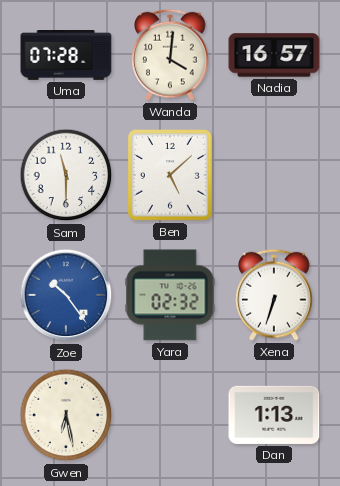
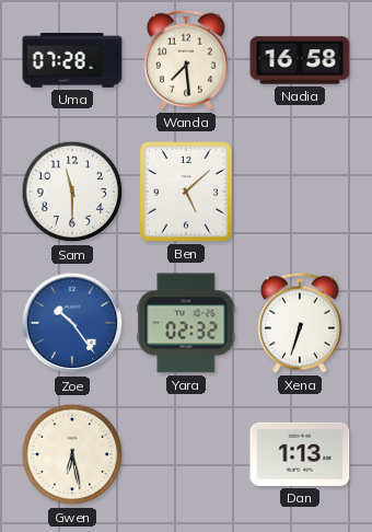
Wanda: 4:01 -> 7:29 (186, 60)
Nadia: 16:57 -> 16:58 (300, 60)
